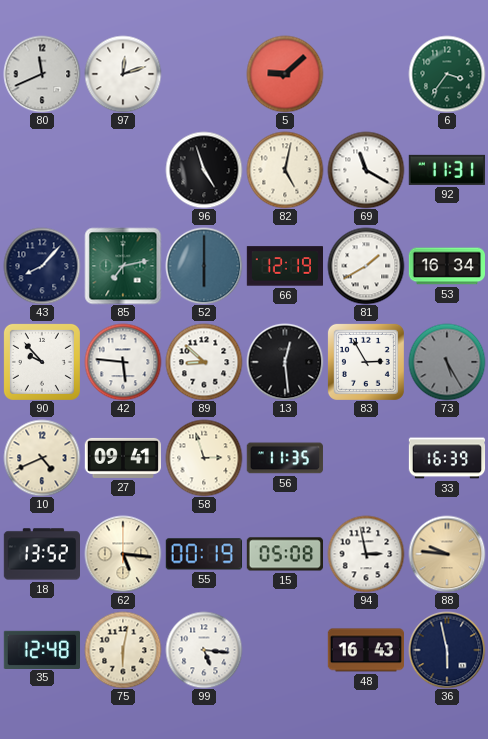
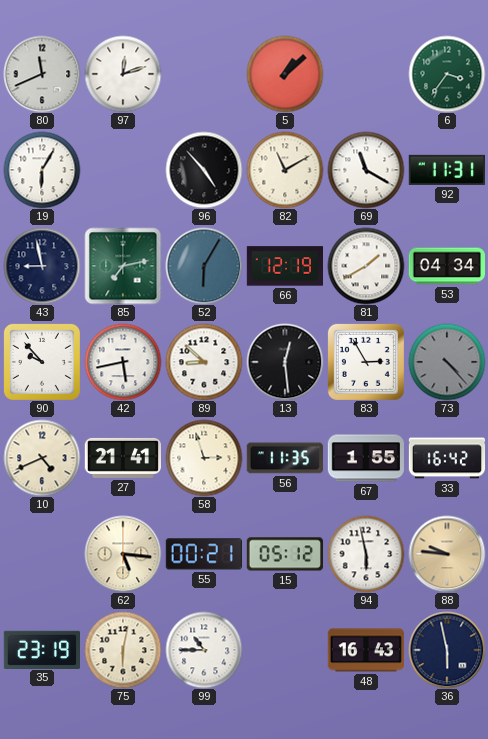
5: 9:08 -> 1:08 (285, 74)
19: none -> 6:05 (42, 170)
96: 4:57 -> 4:53 (204, 170)
82: 5:02 -> 11:10 (285, 170)
43: 8:07 -> 8:58 (42, 266)
52: 6:00 -> 6:05 (204, 266)
53: 16:34 -> 04:34 (446, 266)
42: 5:46 -> 5:43 (123, 362)
73: 5:25 -> 4:23 (447, 362)
27: 09:41 -> 21:41 (122, 458)
67: none -> 1:55 (365, 458)
33: 16:39 -> 16:42 (447, 458)
18: 13:52 -> none (41, 554)
55: 00:19 -> 00:21 (204, 554)
15: 05:08 -> 05:12 (284, 554)
94: 2:58 -> 5:58 (366, 554)
35: 12:48 -> 23:19 (41, 649)
99: 5:16 -> 10:45 (204, 650)
